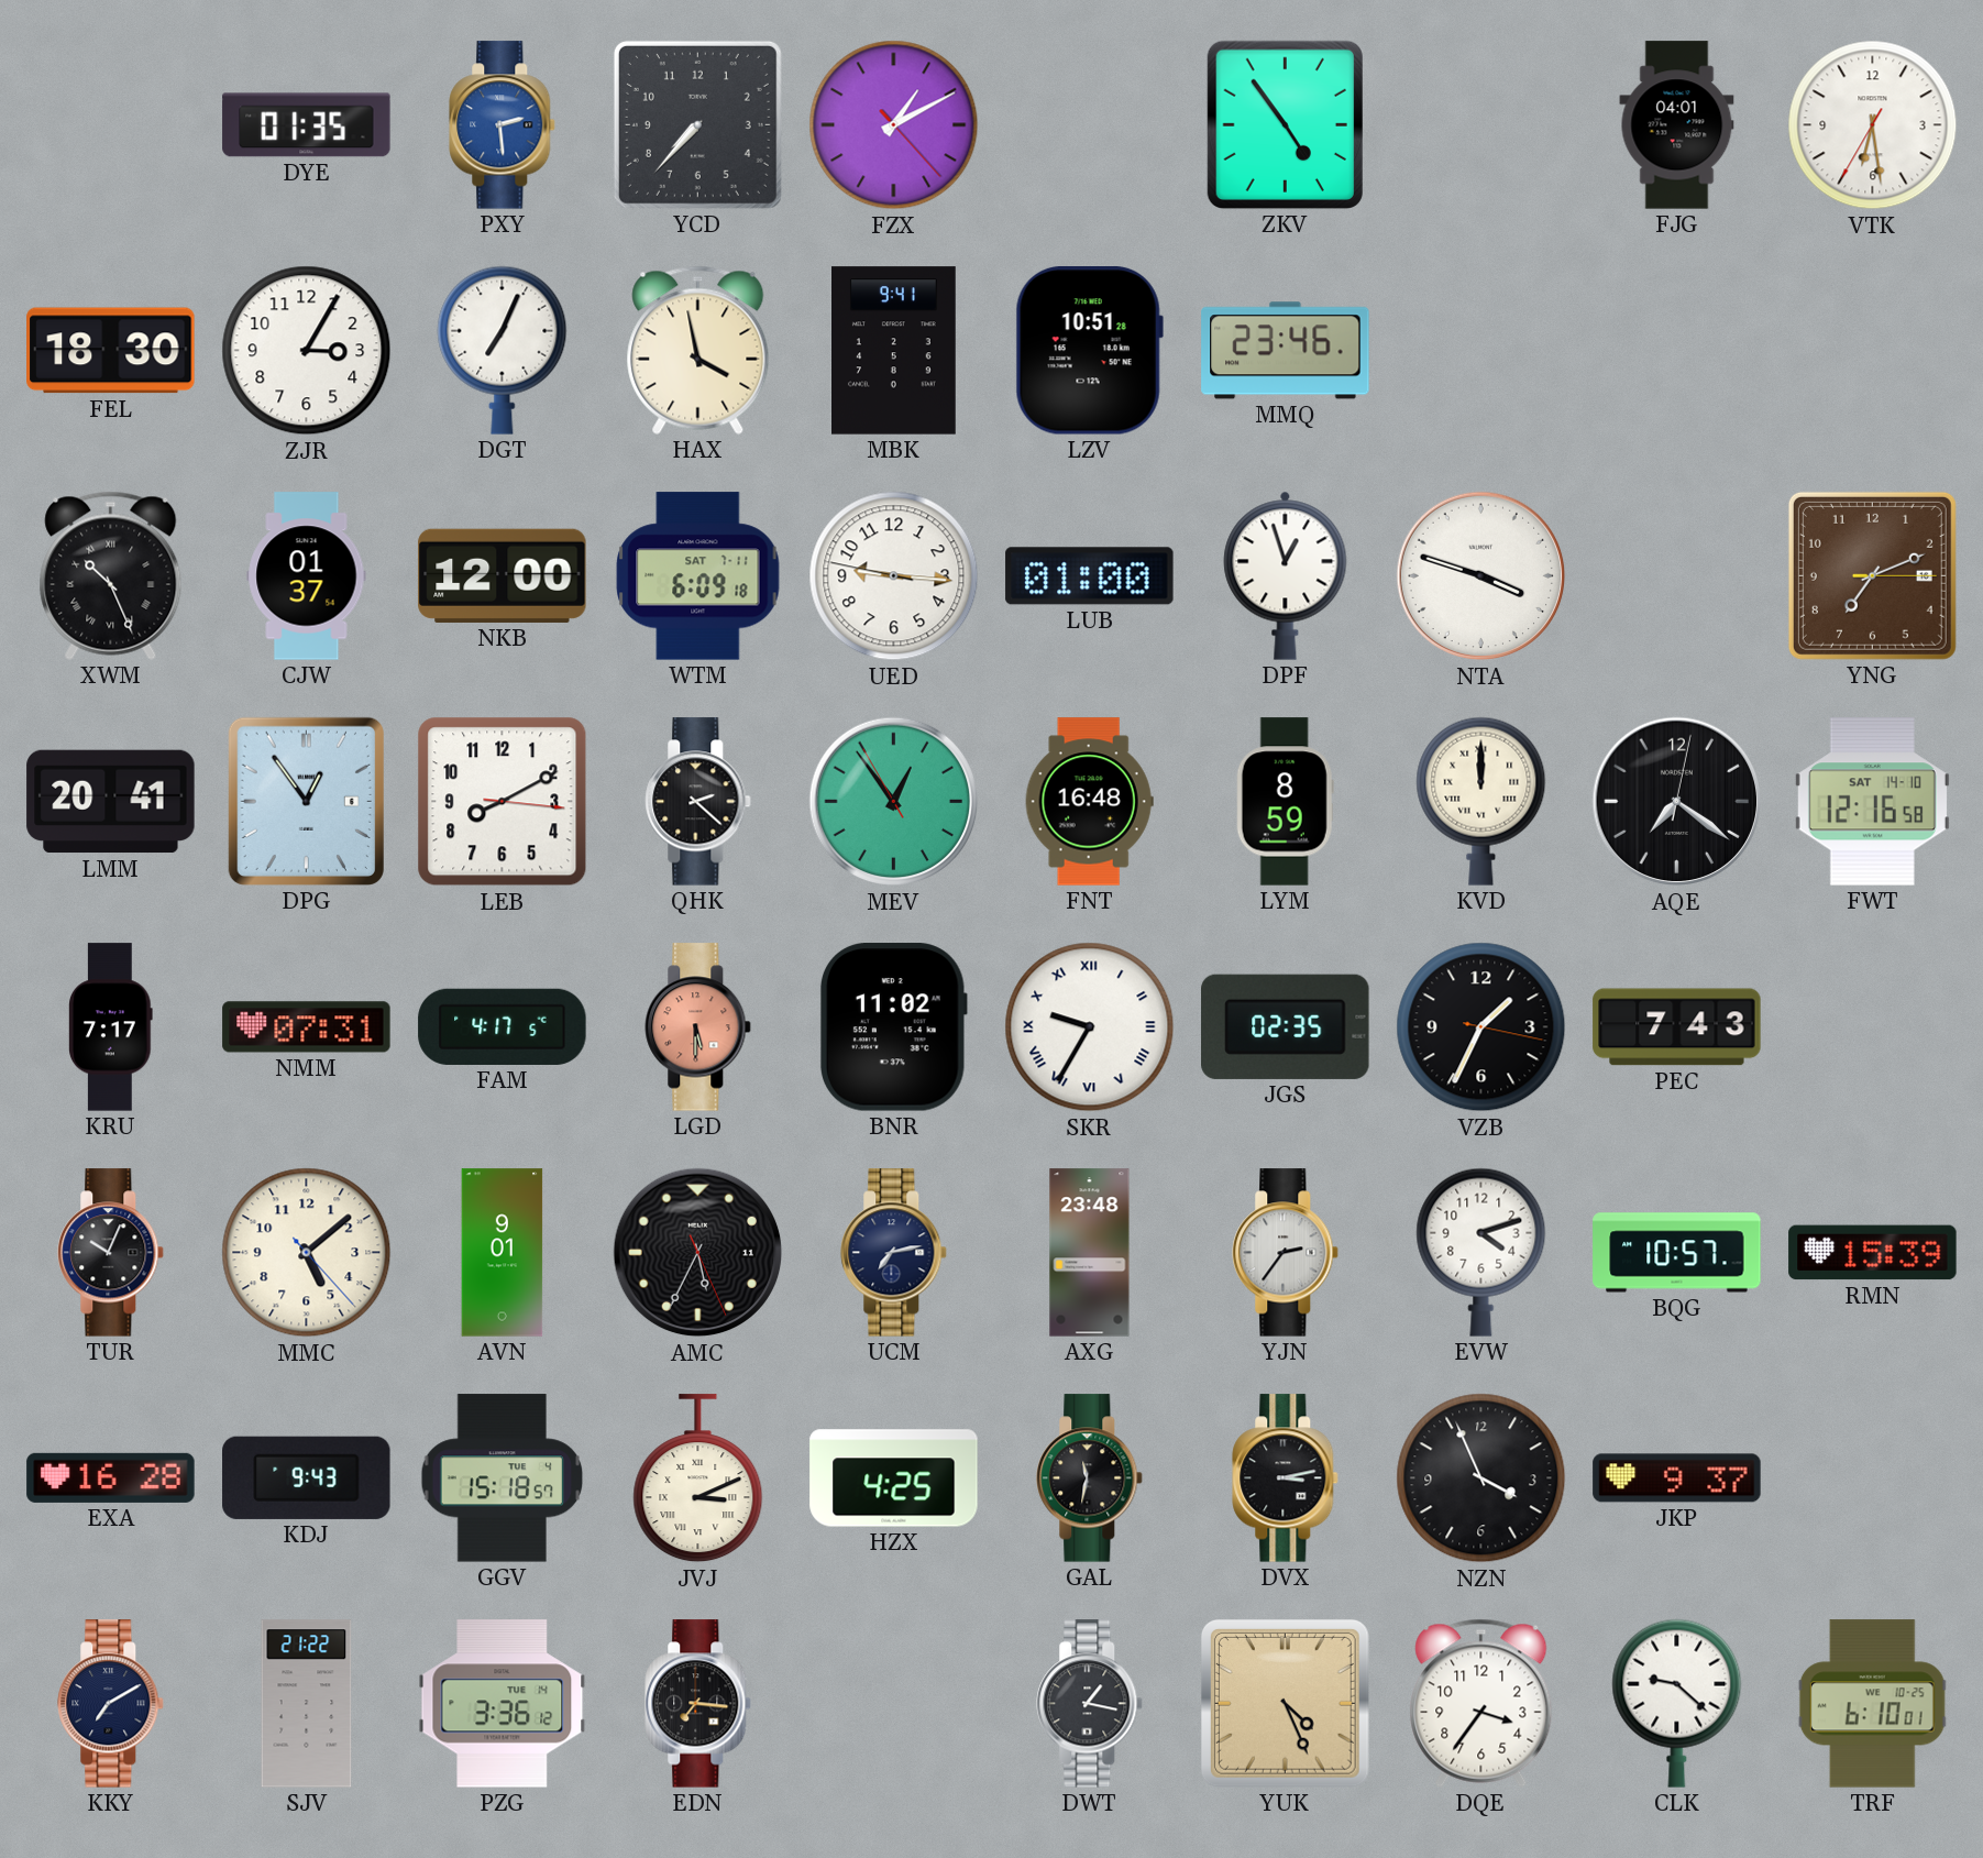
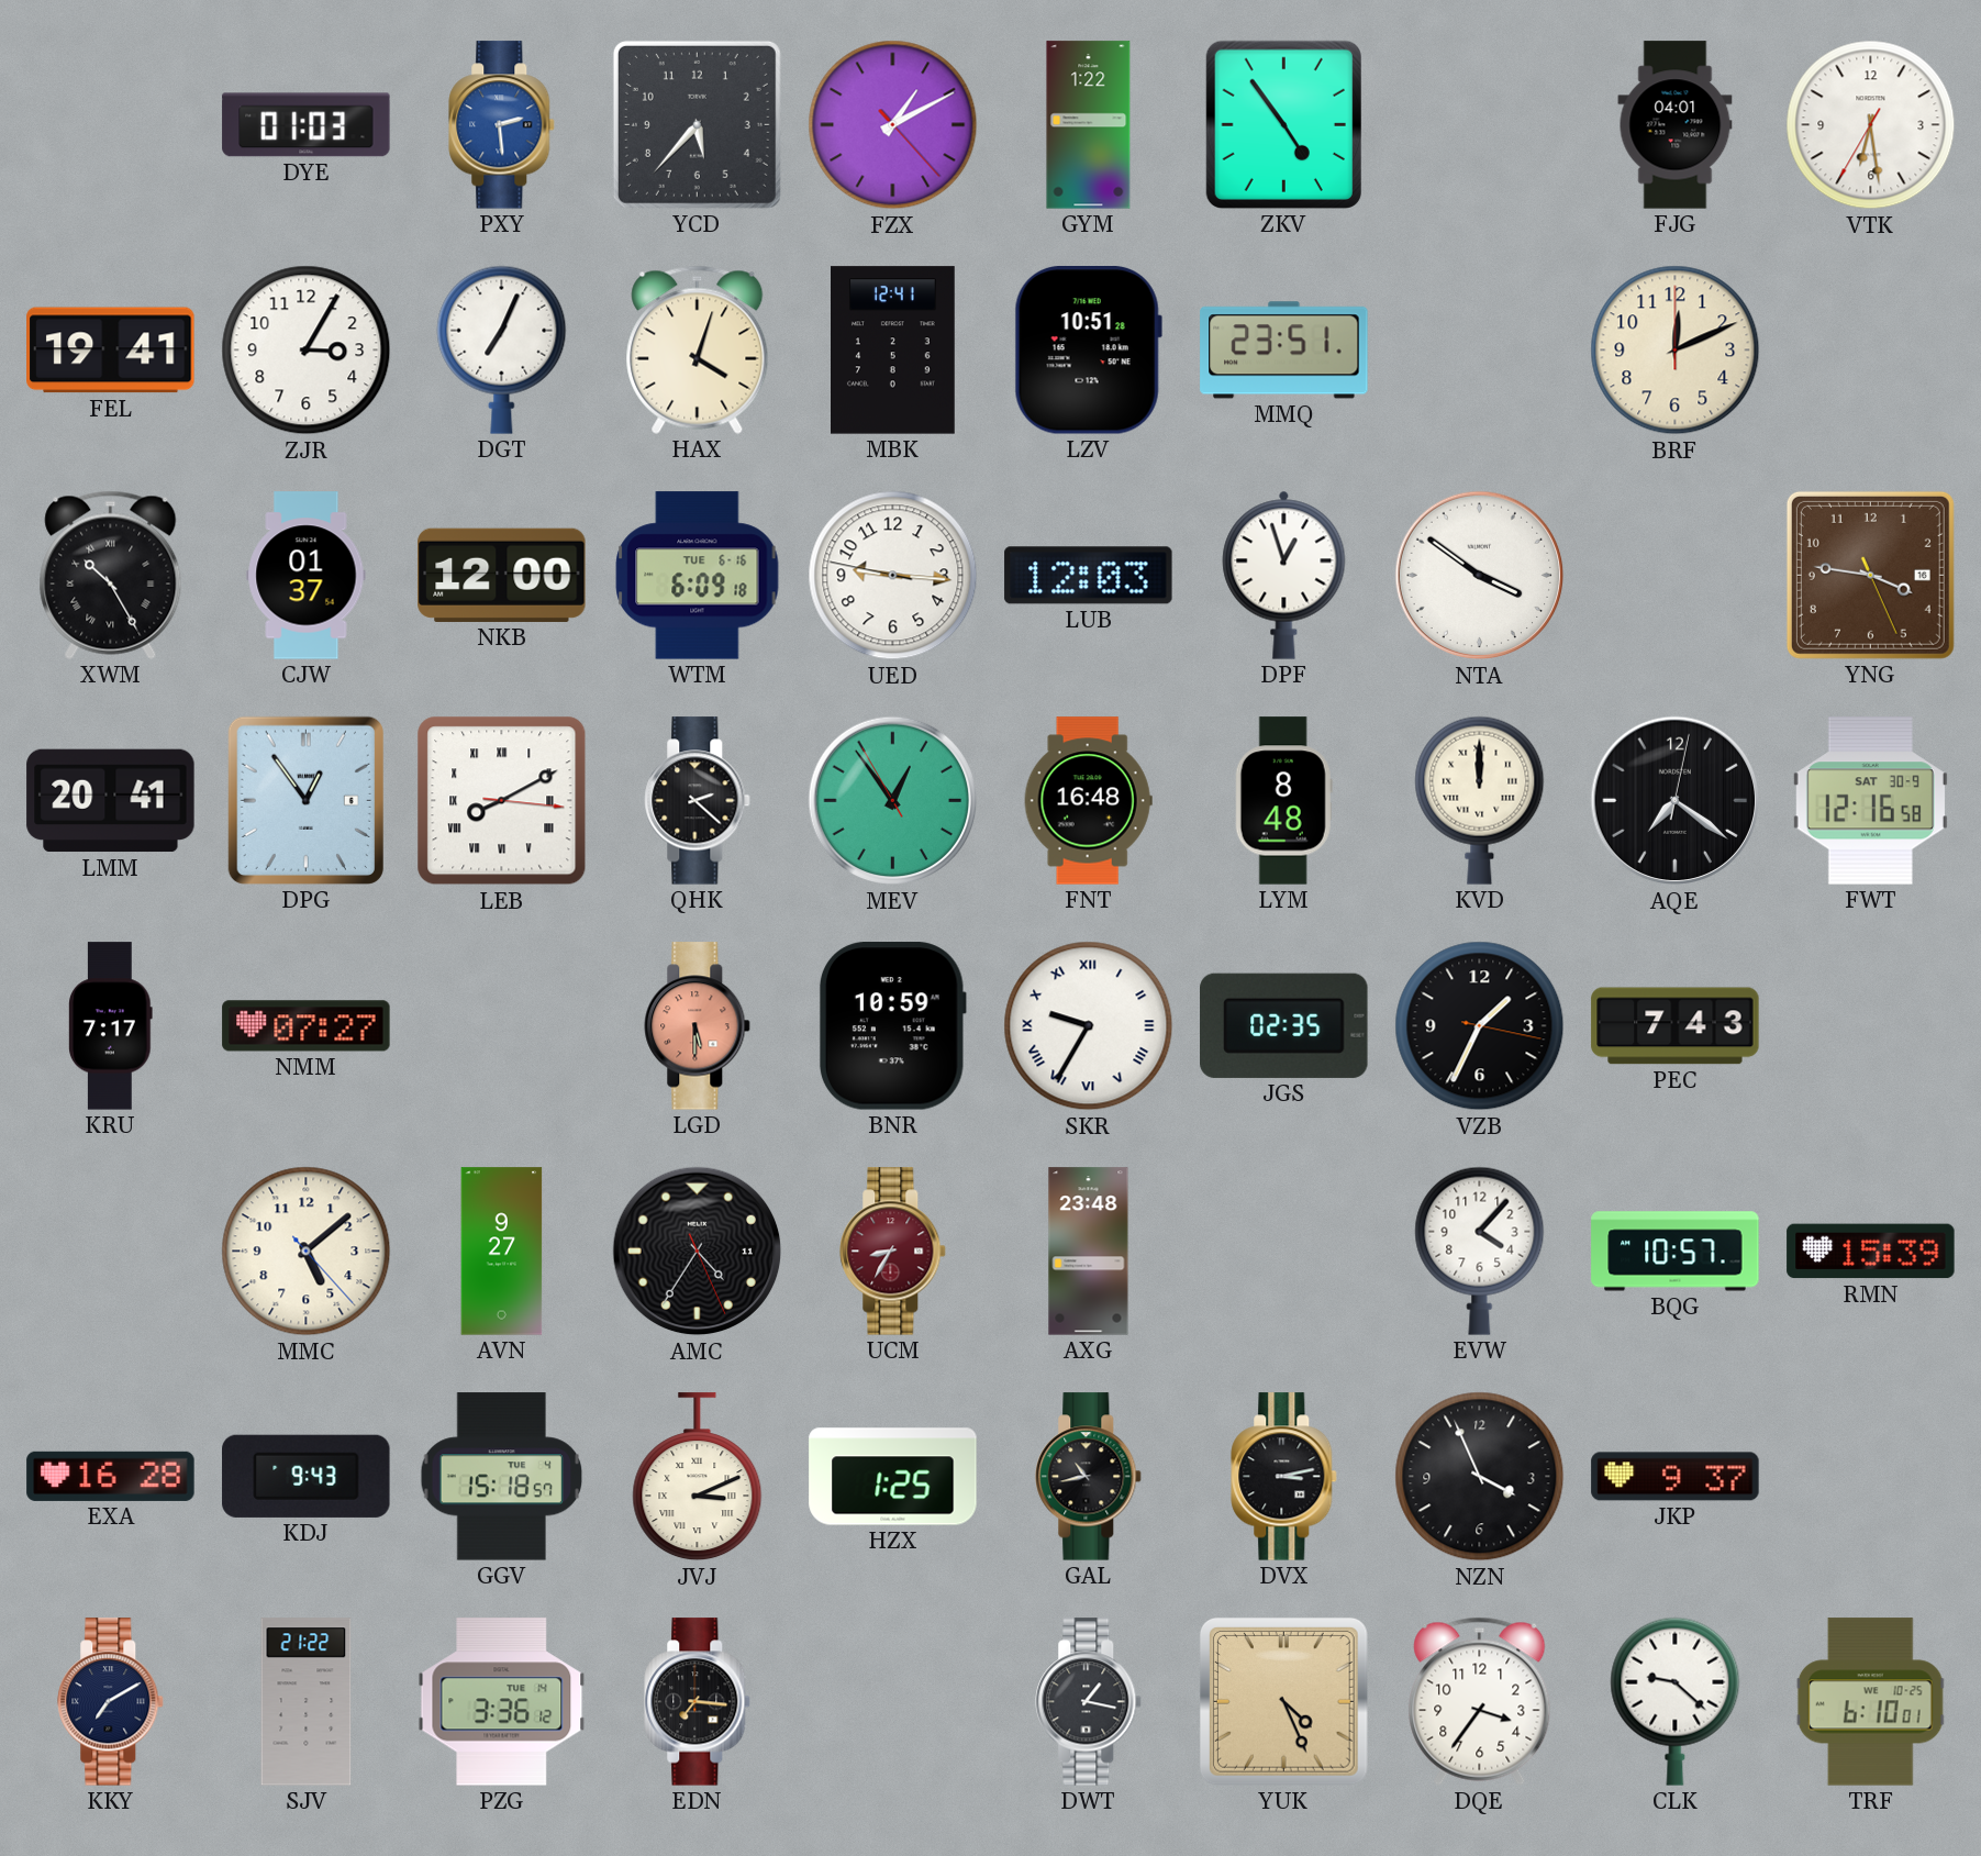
DYE: 01:35 -> 01:03 (307, 125)
YCD: 7:37 -> 5:37 (697, 124)
GYM: none -> 1:22 (1089, 125)
FEL: 18:30 -> 19:41 (111, 351)
HAX: 3:58 -> 4:03 (698, 349)
MBK: 9:41 -> 12:41 (893, 351)
MMQ: 23:46 -> 23:51 (1284, 351)
BRF: none -> 12:11 (1676, 351)
XWM: 10:26 -> 10:25 (111, 575)
WTM date: SAT 7-11 -> TUE 6-16 (698, 576)
LUB: 01:00 -> 12:03 (1089, 576)
NTA: 3:48 -> 3:51 (1480, 576)
YNG: 7:11 -> 3:46 (1870, 575)
LEB numerals: Arabic -> Roman (502, 801)
LYM: 8:59 -> 8:48 (1283, 801)
FWT date: SAT 14-10 -> SAT 30-9 (1870, 801)
NMM: 07:31 -> 07:27 (307, 1026)
FAM: 4:17 -> none (503, 1026)
BNR: 11:02 -> 10:59 (892, 1026)
TUR: 10:04 -> none (111, 1253)
AVN: 9:01 -> 9:27 (502, 1252)
AMC: 5:34 -> 4:35 (698, 1252)
UCM: 7:13 -> 8:35 (893, 1252)
UCM dial: navy -> burgundy (893, 1252)
YJN: 2:36 -> none (1286, 1253)
EVW: 4:12 -> 4:07 (1480, 1251)
HZX: 4:25 -> 1:25 (893, 1477)
GAL: 11:32 -> 10:43 (1089, 1477)
